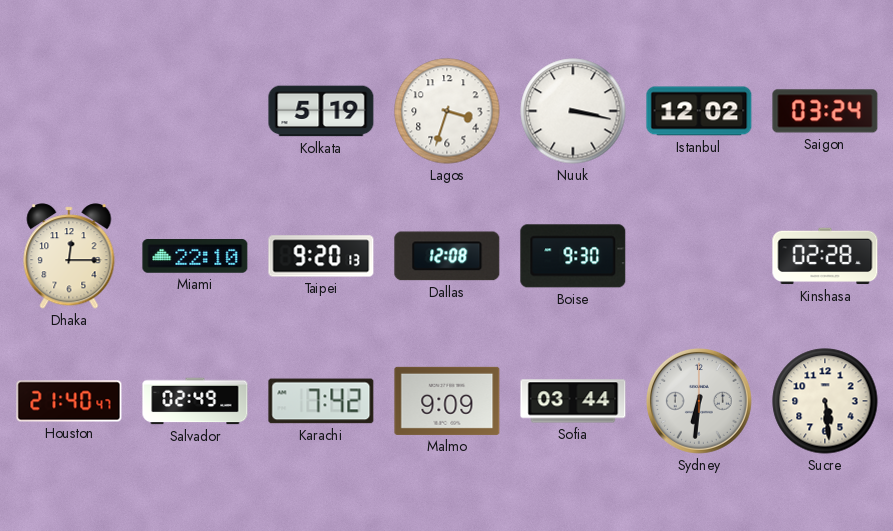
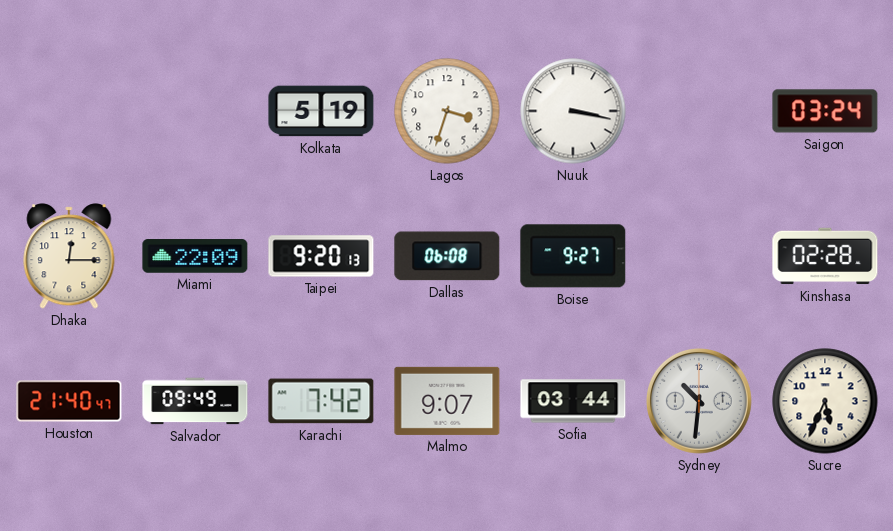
Istanbul: 12:02 -> none (699, 111)
Miami: 22:10 -> 22:09 (195, 257)
Dallas: 12:08 -> 06:08 (447, 256)
Boise: 9:30 -> 9:27 (573, 256)
Salvador: 02:49 -> 09:49 (195, 401)
Malmo: 9:09 -> 9:07 (447, 401)
Sydney: 6:31 -> 10:31 (699, 401)
Sucre: 5:29 -> 5:34 (825, 401)
